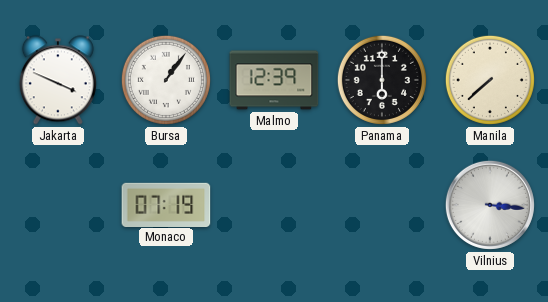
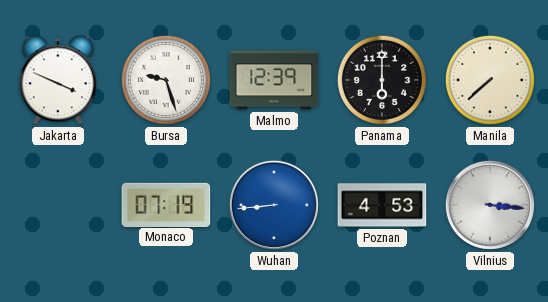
Bursa: 1:06 -> 9:27 (166, 80)
Wuhan: none -> 8:44 (274, 205)
Poznan: none -> 4:53 (382, 205)
